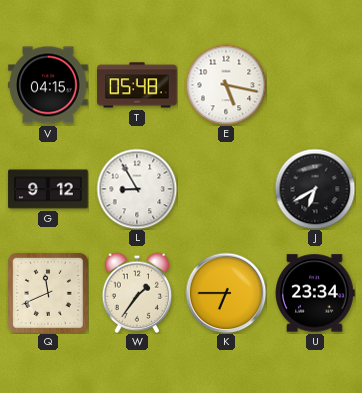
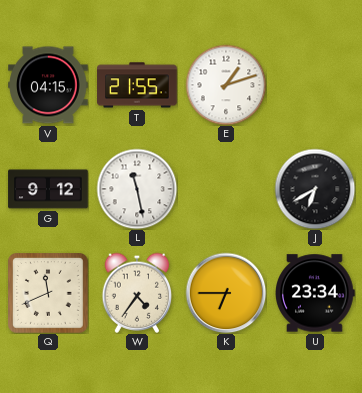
T: 05:48 -> 21:55 (137, 85)
E: 5:17 -> 1:12 (226, 85)
L: 8:55 -> 11:28 (137, 189)
W: 1:36 -> 4:36 (137, 293)
